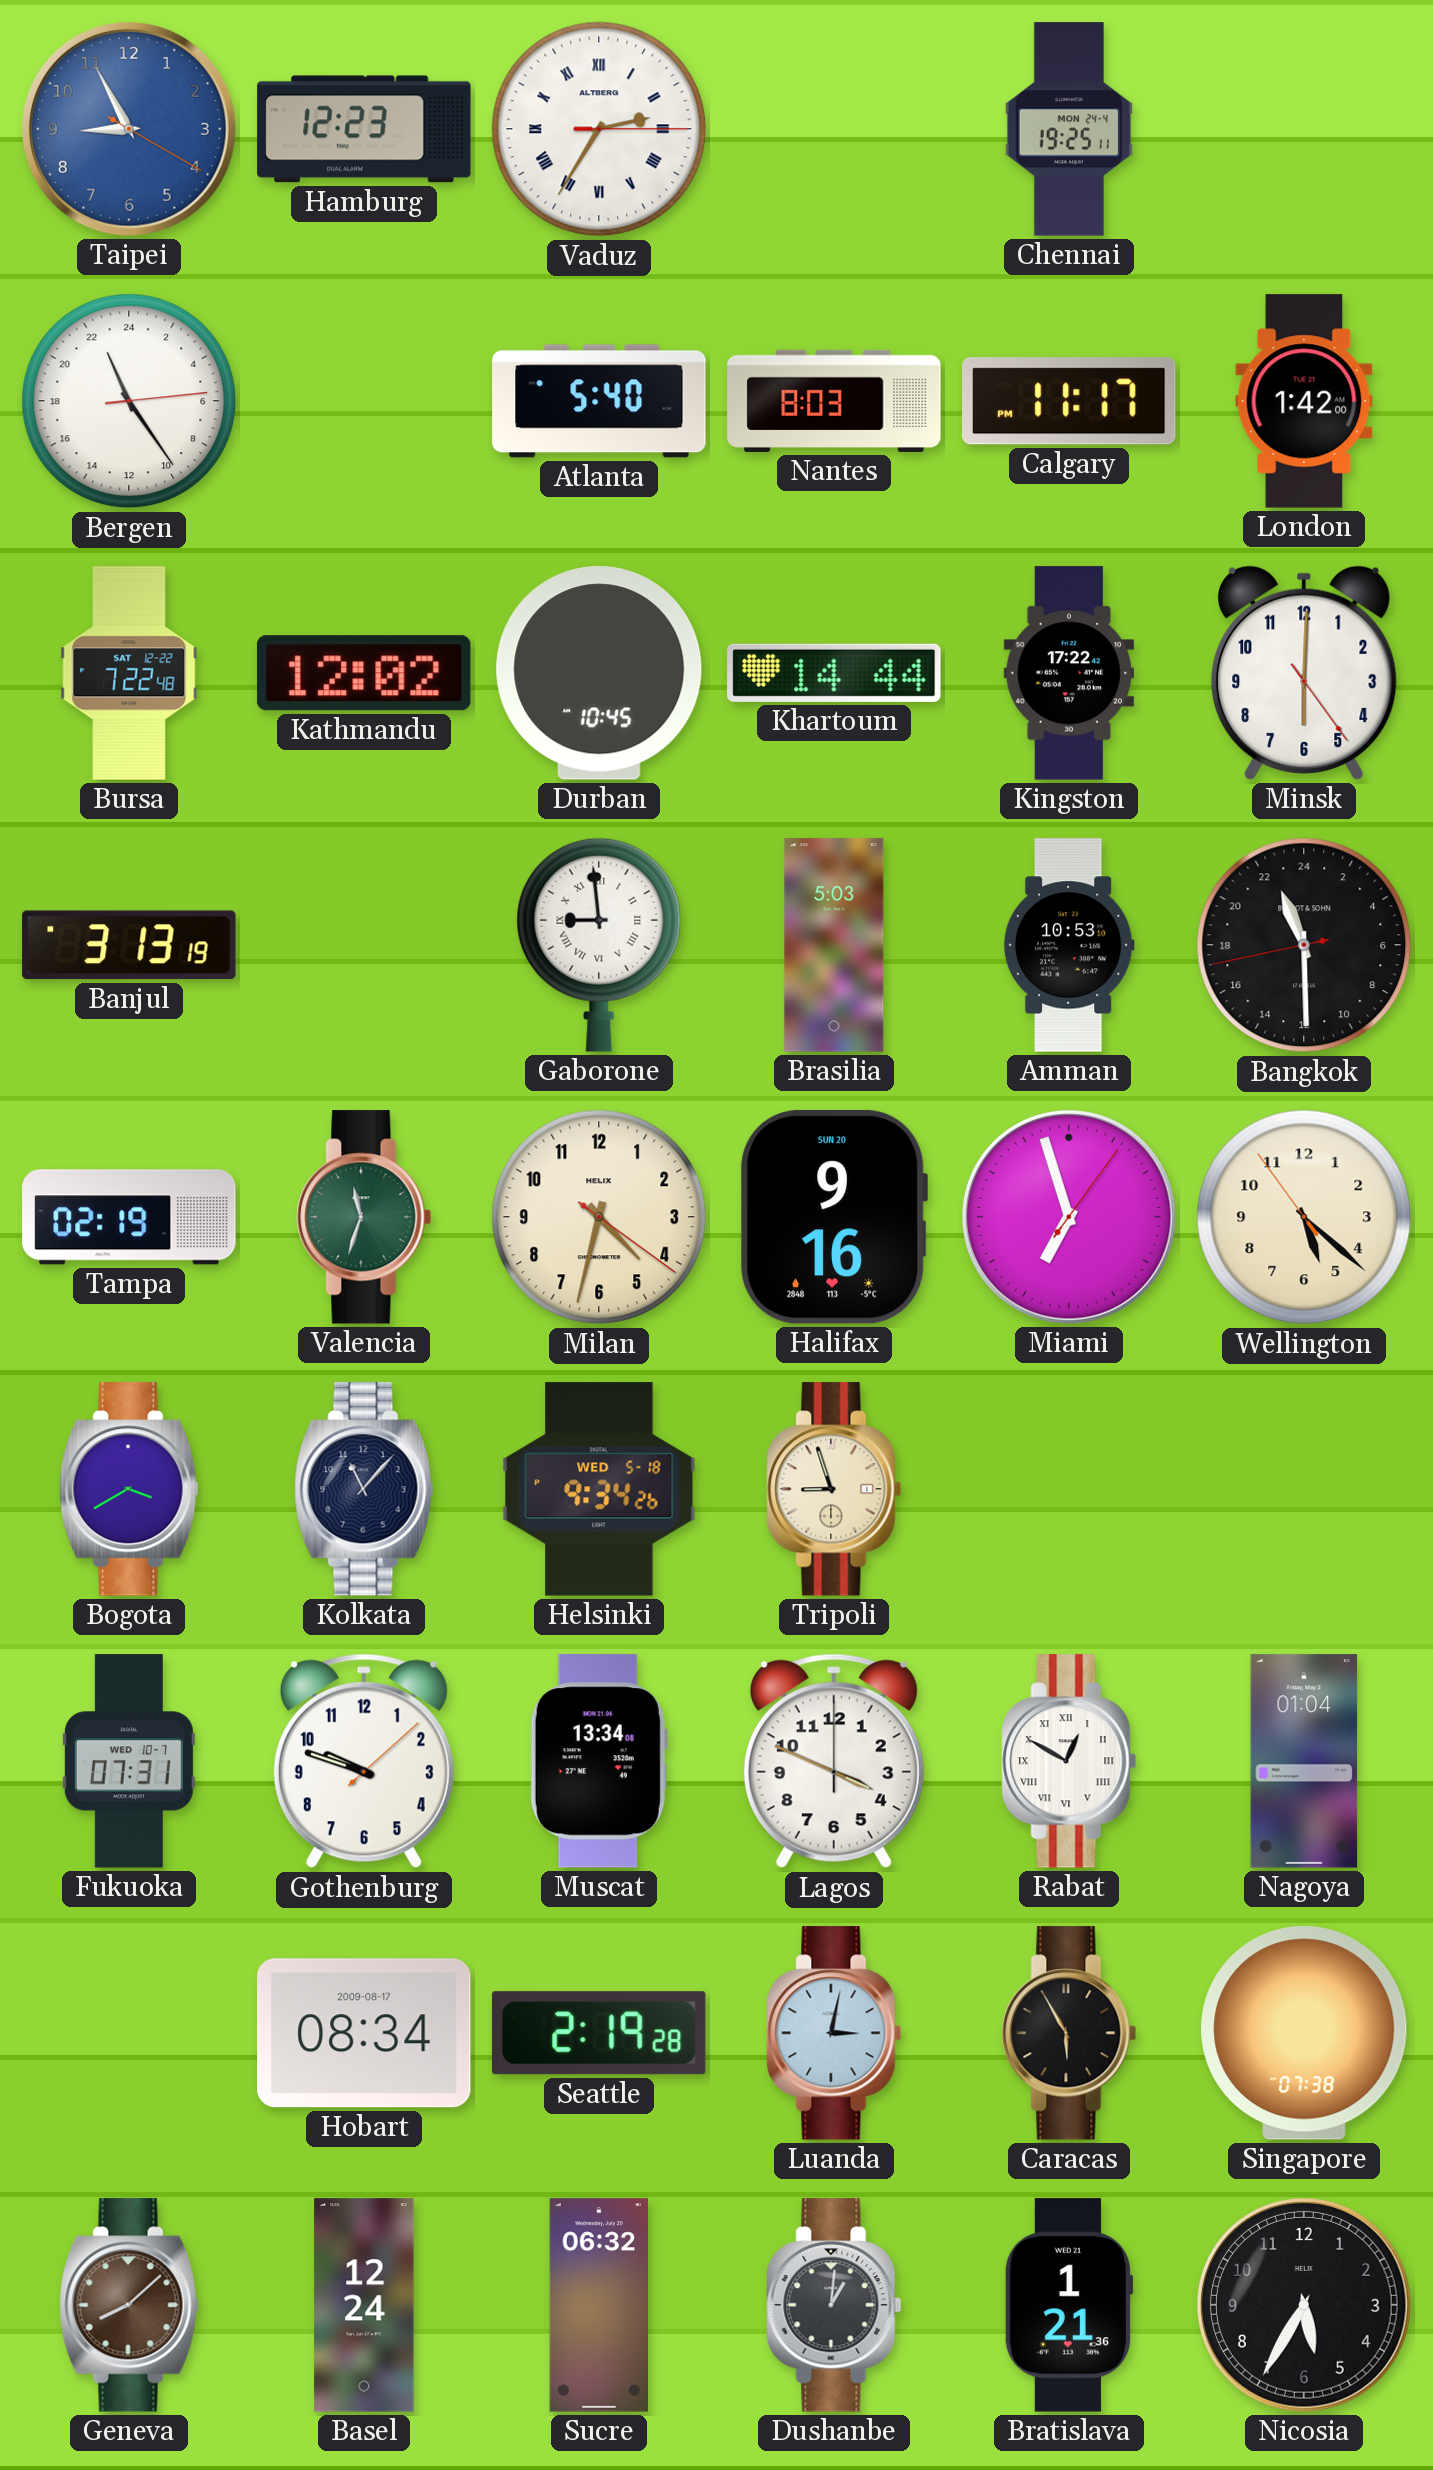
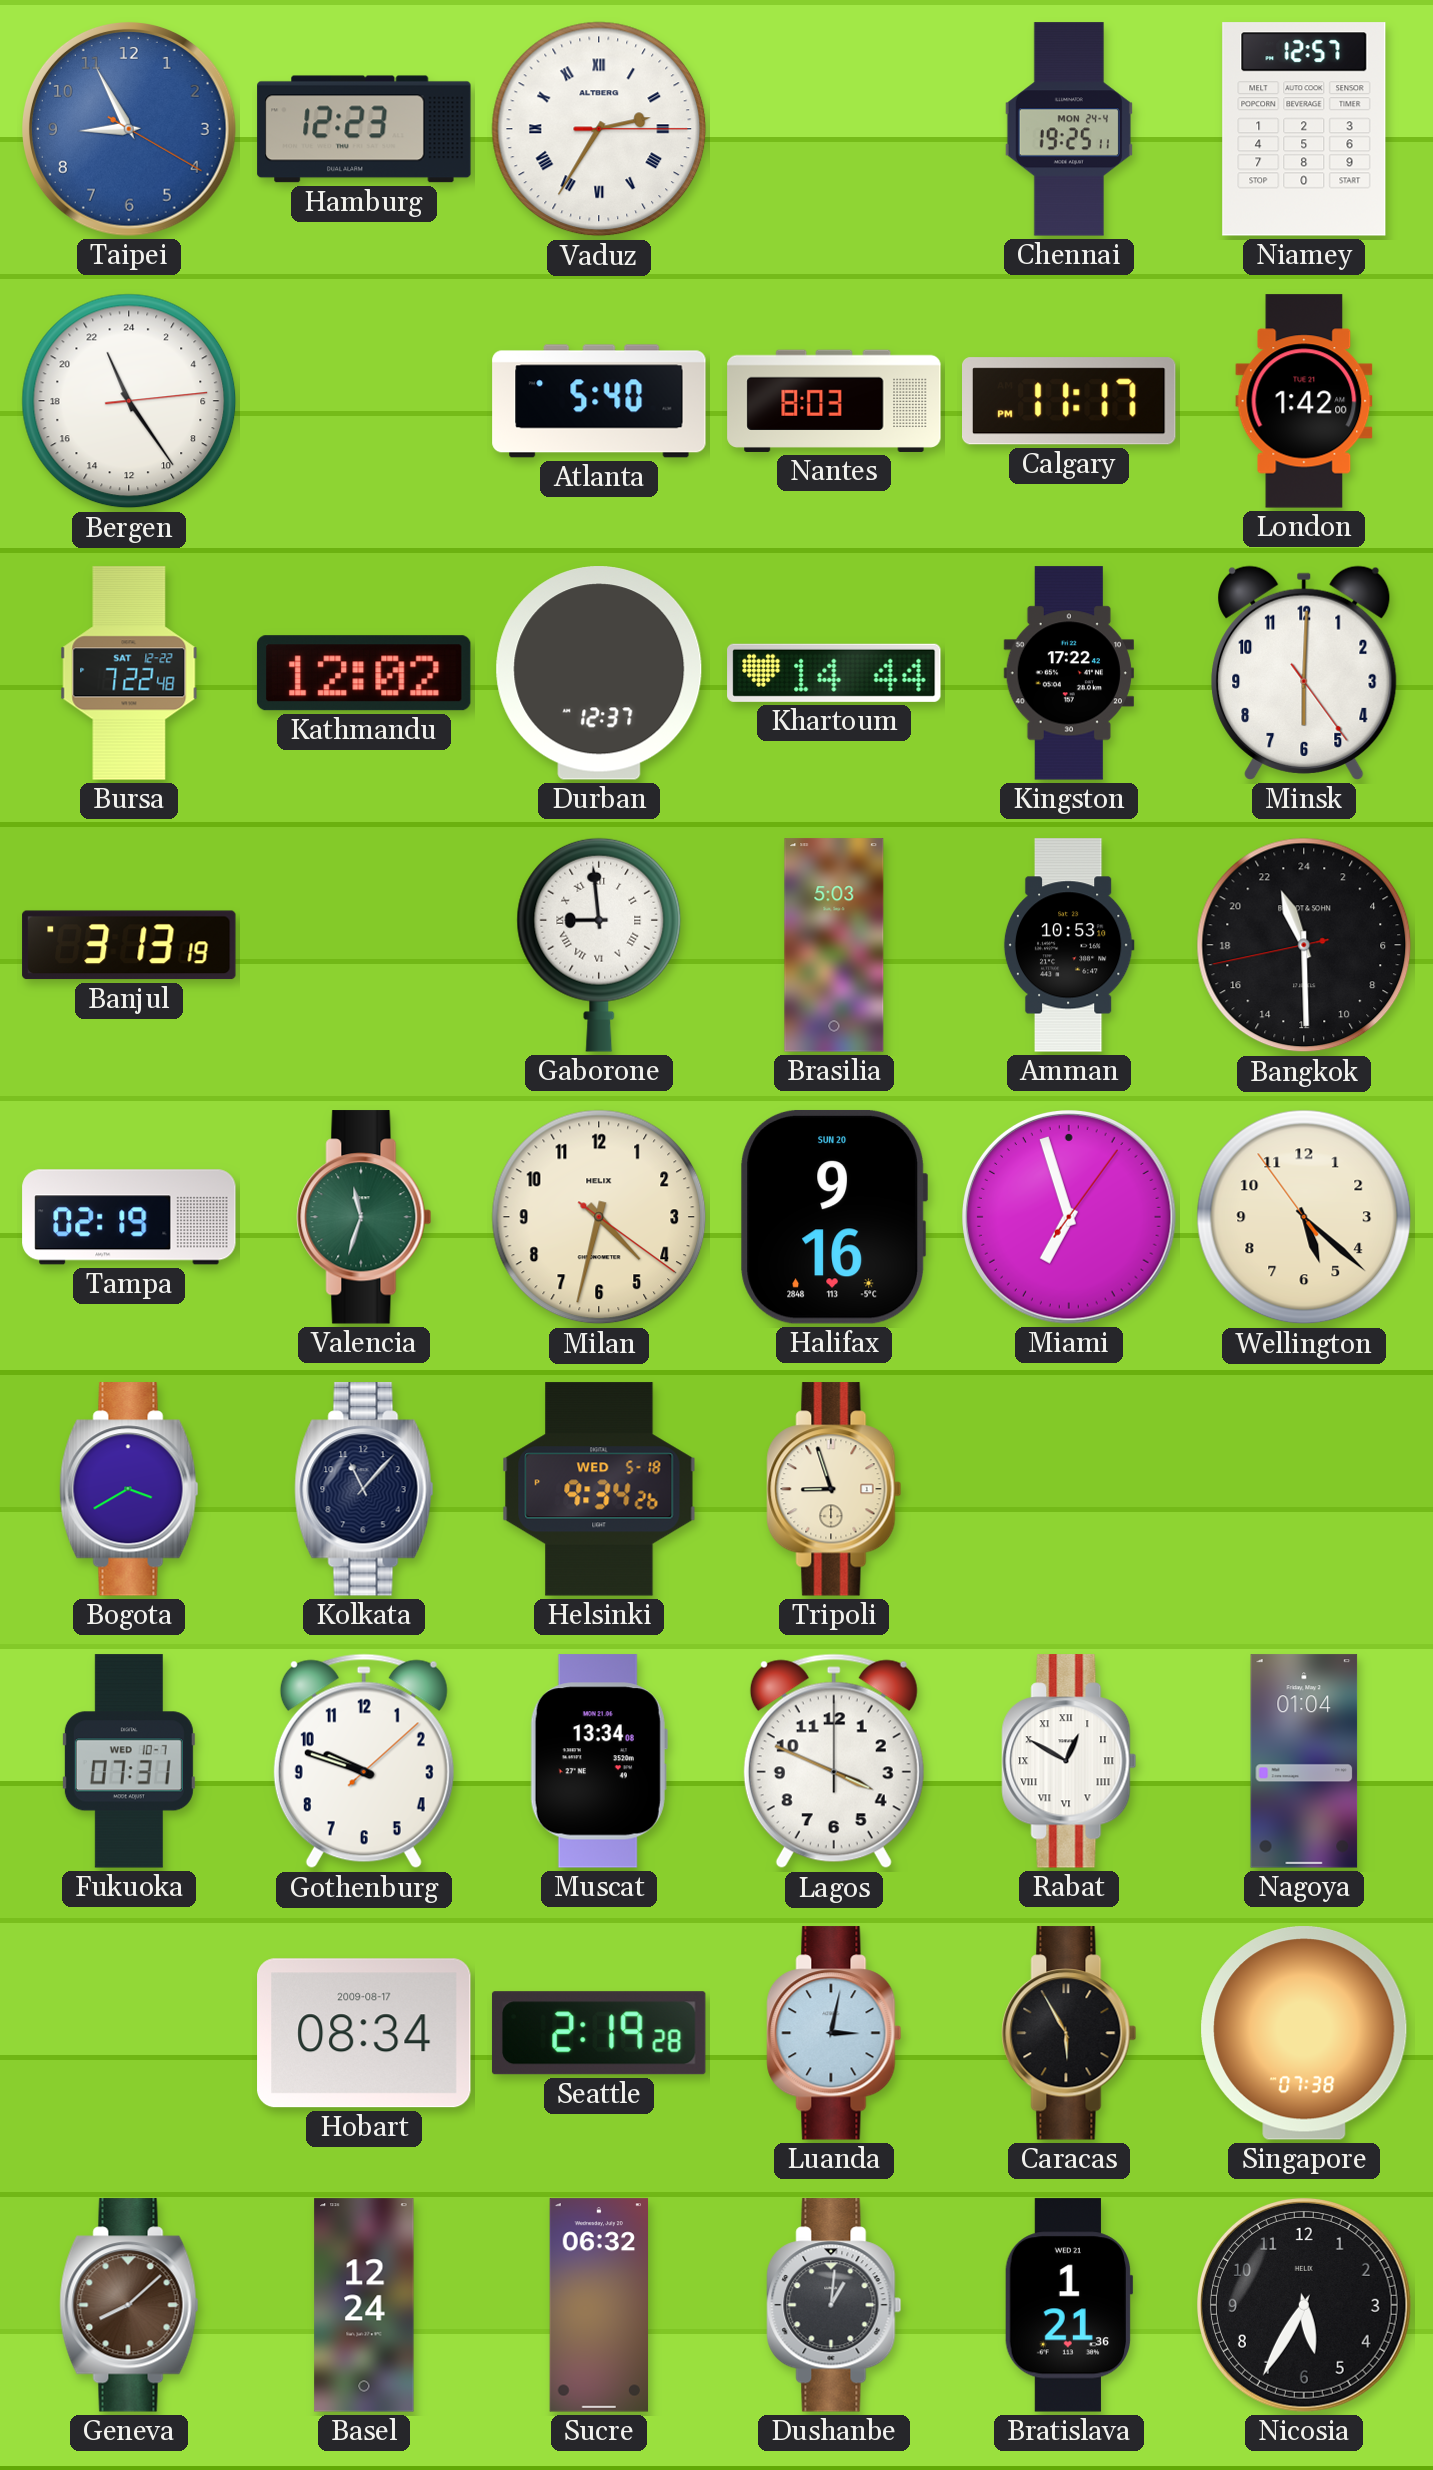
Niamey: none -> 12:57 (1304, 129)
Durban: 10:45 -> 12:37 (599, 673)
